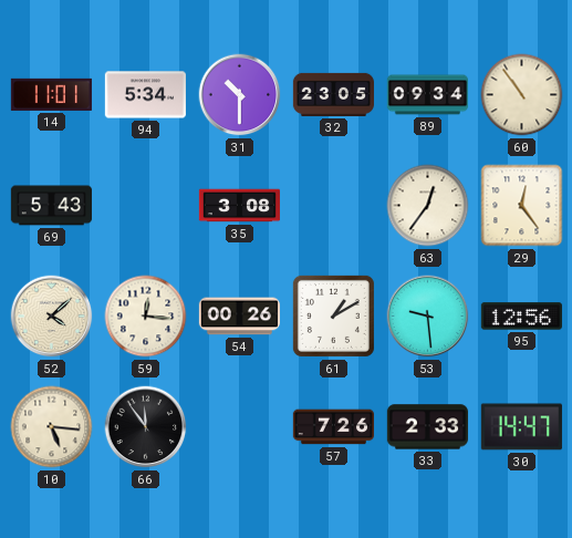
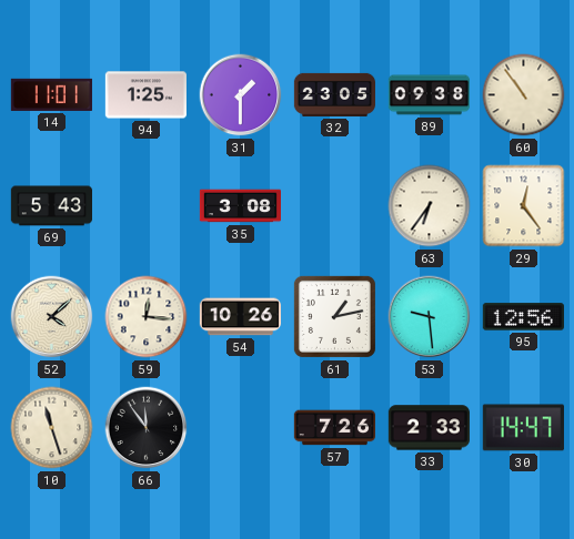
94: 5:34 -> 1:25 (145, 95)
31: 10:30 -> 1:30 (241, 95)
89: 09:34 -> 09:38 (429, 95)
63: 12:36 -> 6:36 (430, 206)
54: 00:26 -> 10:26 (240, 317)
61: 1:10 -> 1:13 (334, 316)
10: 5:16 -> 11:27 (52, 428)
